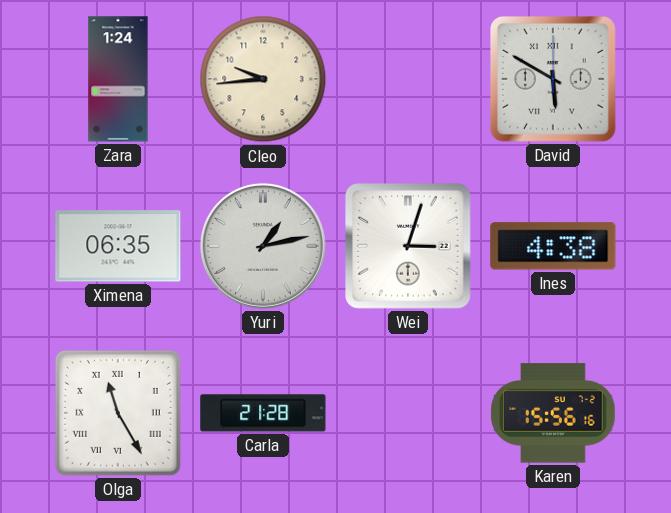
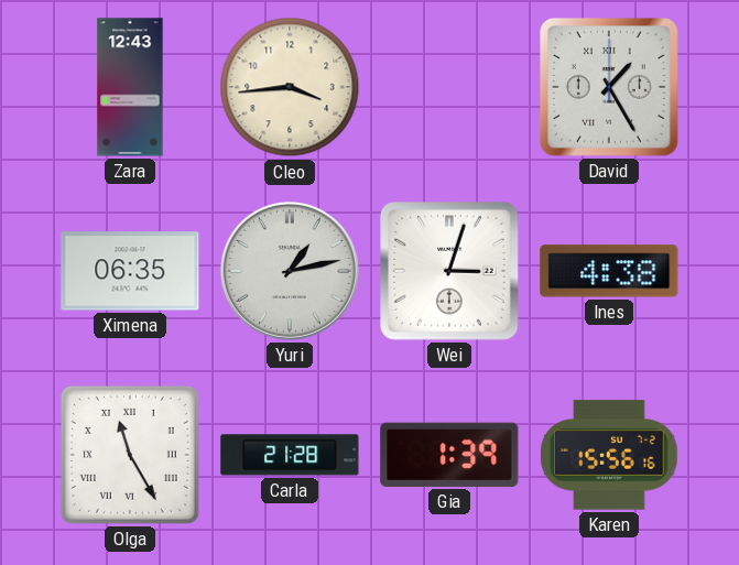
Zara: 1:24 -> 12:43 (130, 87)
Cleo: 9:44 -> 3:44 (290, 87)
David: 5:50 -> 1:25 (610, 88)
Gia: none -> 1:39 (449, 455)
